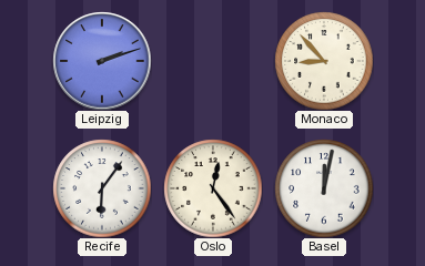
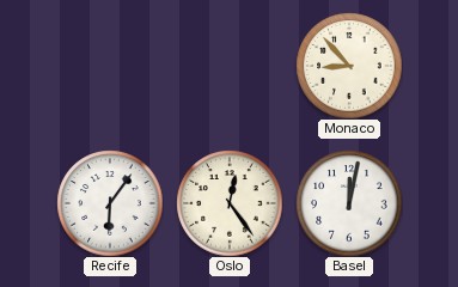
Leipzig: 2:12 -> none (102, 61)
